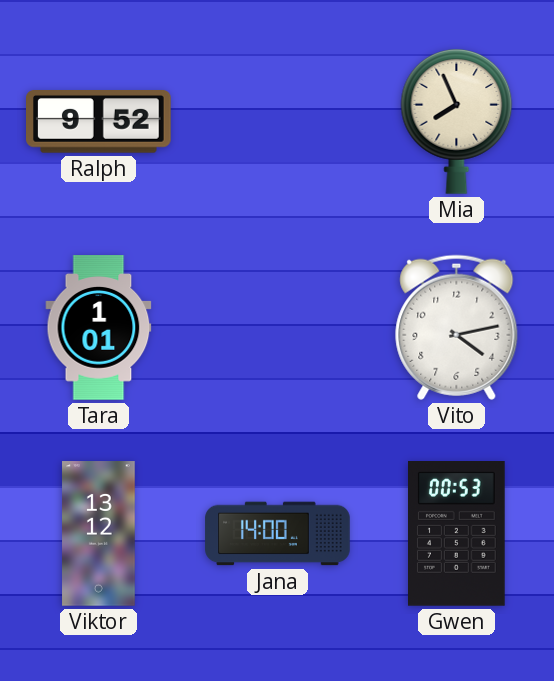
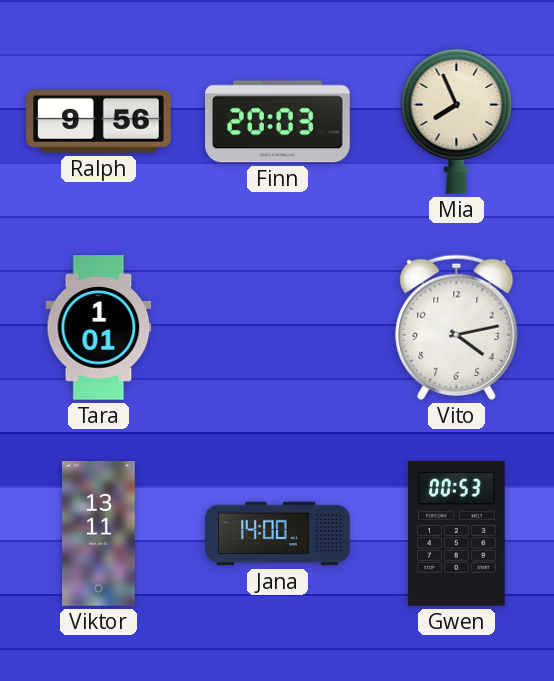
Ralph: 9:52 -> 9:56 (99, 122)
Finn: none -> 20:03 (278, 122)
Viktor: 13:12 -> 13:11 (99, 534)
